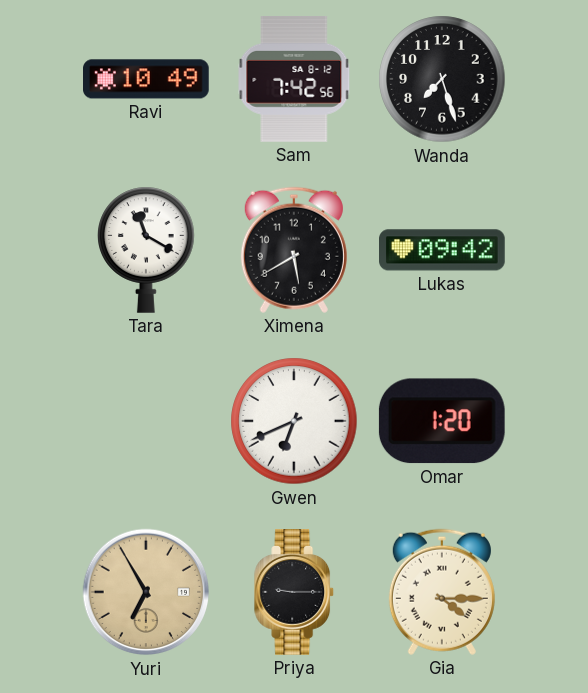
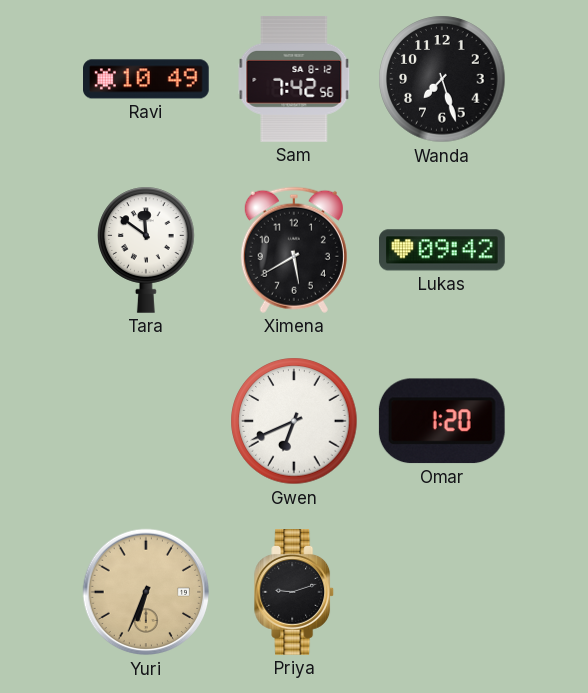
Tara: 11:20 -> 11:51 (146, 250)
Yuri: 6:55 -> 6:34 (146, 592)
Priya: 9:15 -> 9:12 (295, 592)
Gia: 4:15 -> none (442, 592)
